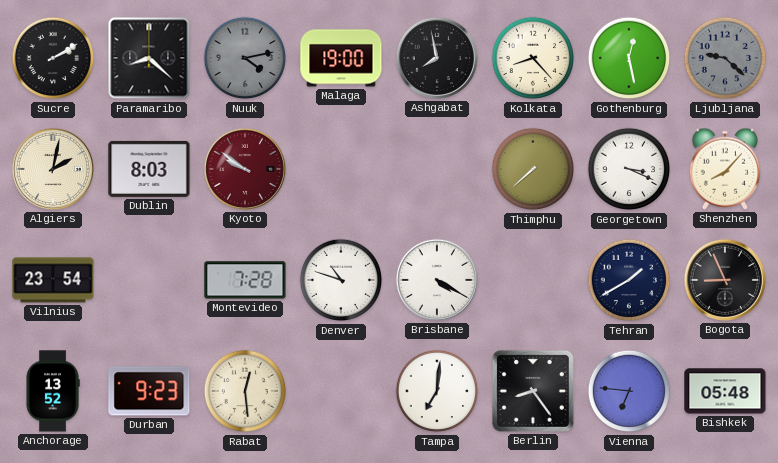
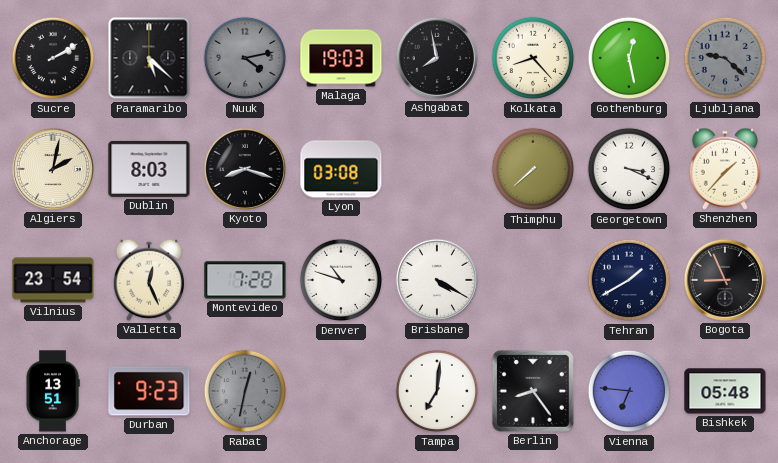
Paramaribo: 8:22 -> 5:22 (149, 58)
Malaga: 19:00 -> 19:03 (341, 58)
Kyoto: 9:51 -> 8:18 (245, 169)
Kyoto dial: burgundy -> black (245, 169)
Lyon: none -> 03:08 (341, 169)
Shenzhen: 8:07 -> 1:37 (724, 169)
Valletta: none -> 12:26 (148, 280)
Anchorage: 13:52 -> 13:51 (53, 391)
Rabat: 12:29 -> 12:32 (245, 391)
Rabat dial: cream -> grey (245, 391)
